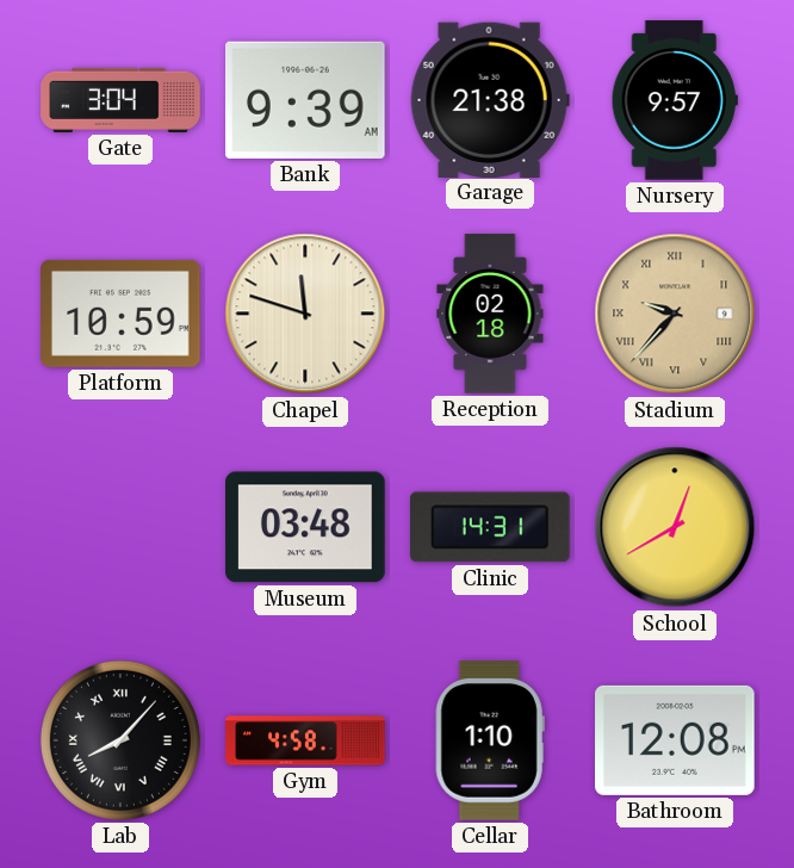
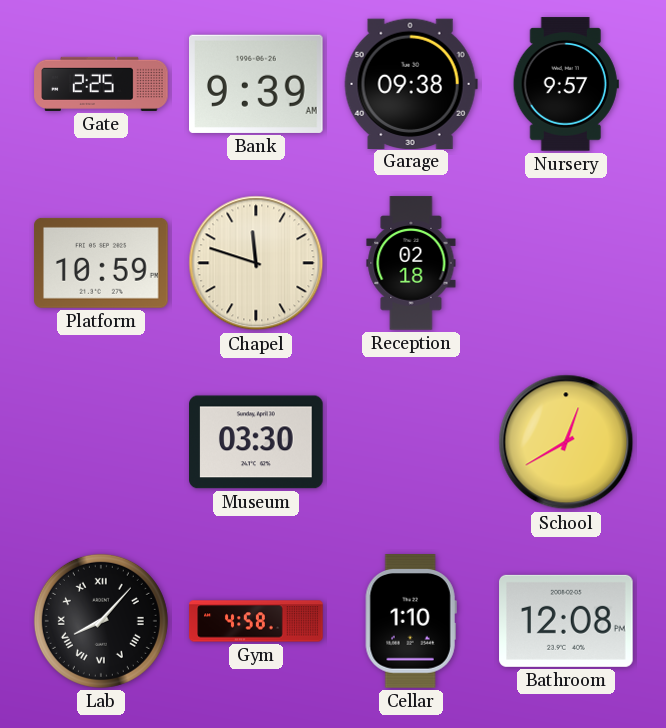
Gate: 3:04 -> 2:25 (101, 84)
Garage: 21:38 -> 09:38 (411, 83)
Stadium: 9:37 -> none (675, 314)
Museum: 03:48 -> 03:30 (256, 442)
Clinic: 14:31 -> none (491, 527)
